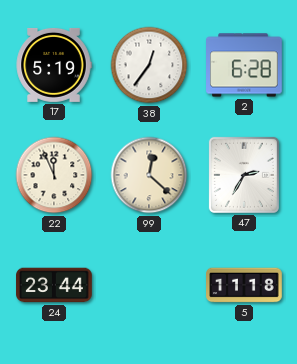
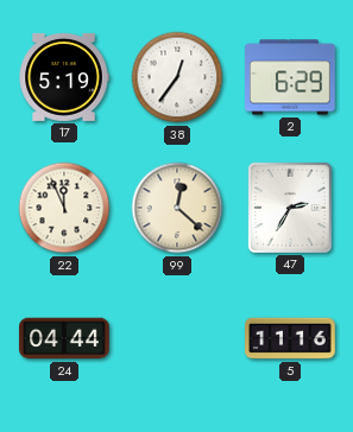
2: 6:28 -> 6:29 (290, 77)
24: 23:44 -> 04:44 (64, 338)
5: 11:18 -> 11:16 (290, 338)
